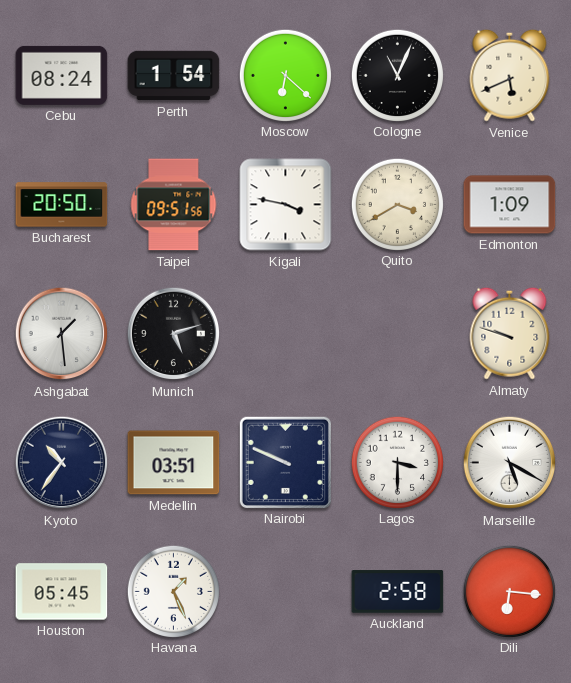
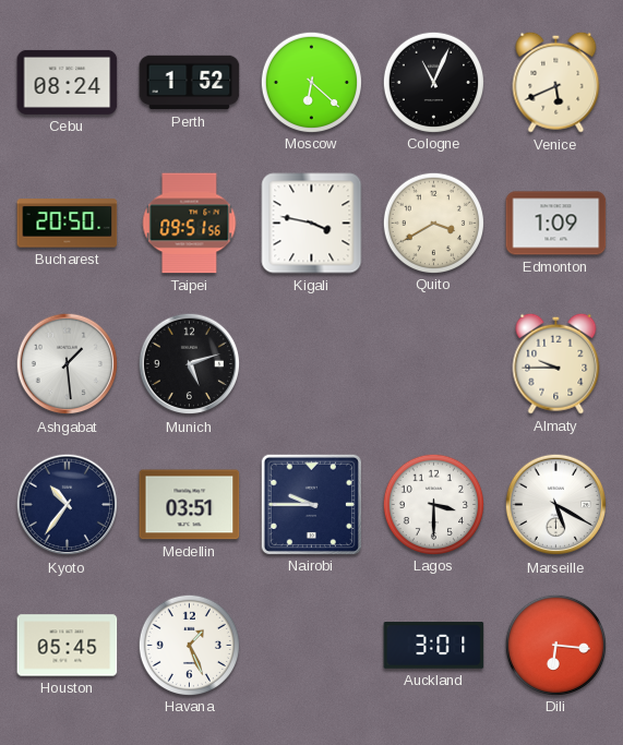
Perth: 1:54 -> 1:52 (190, 83)
Almaty: 9:48 -> 9:45 (556, 363)
Nairobi: 9:49 -> 9:45 (311, 504)
Auckland: 2:58 -> 3:01 (434, 646)
